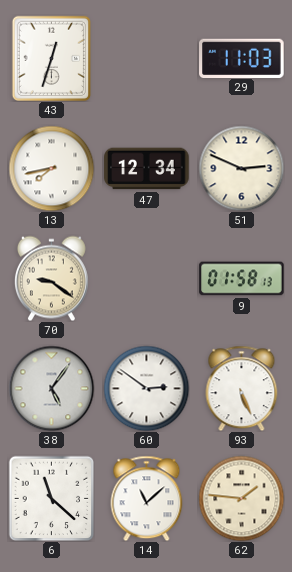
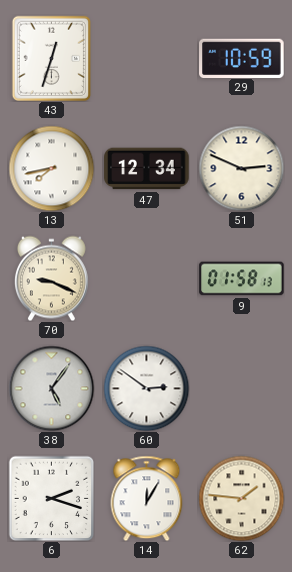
29: 11:03 -> 10:59 (242, 58)
70: 9:21 -> 9:19 (51, 278)
93: 5:26 -> none (242, 388)
6: 11:22 -> 2:18 (51, 498)
14: 11:08 -> 12:05 (147, 498)
